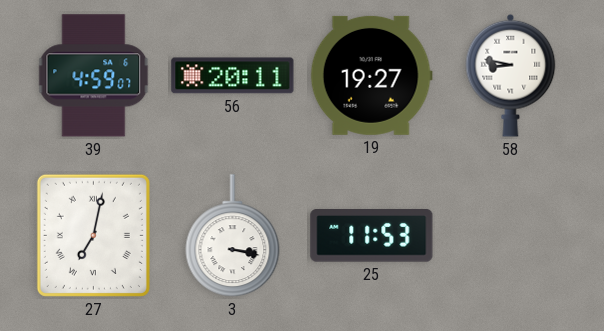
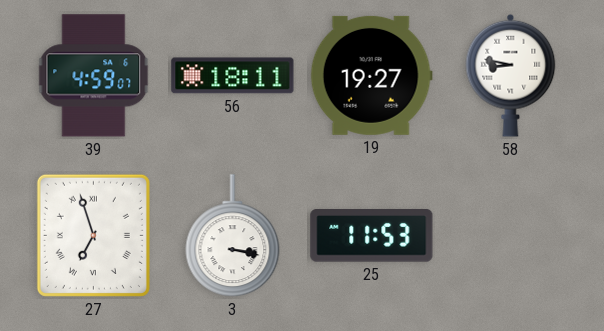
56: 20:11 -> 18:11 (233, 76)
27: 7:02 -> 6:57 (93, 235)
